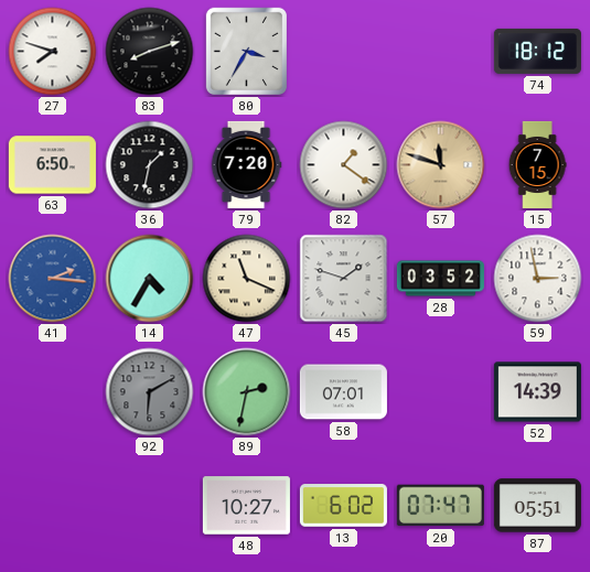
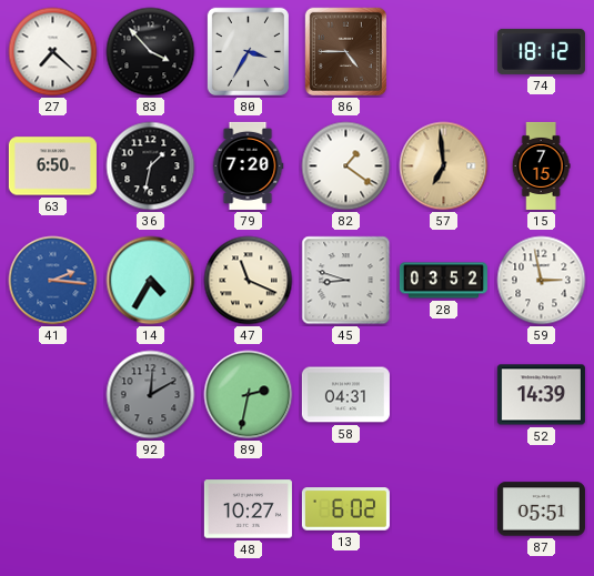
27: 7:48 -> 7:22 (53, 52)
83: 8:12 -> 3:53 (151, 52)
86: none -> 4:45 (345, 51)
57: 11:48 -> 6:59 (444, 166)
45: 1:48 -> 8:48 (346, 281)
92: 6:10 -> 12:10 (151, 395)
58: 07:01 -> 04:31 (345, 395)
20: 07:47 -> none (440, 506)
